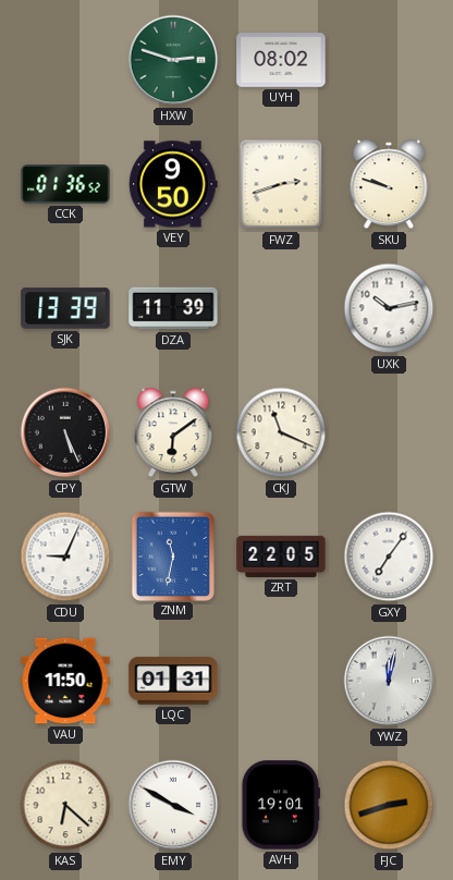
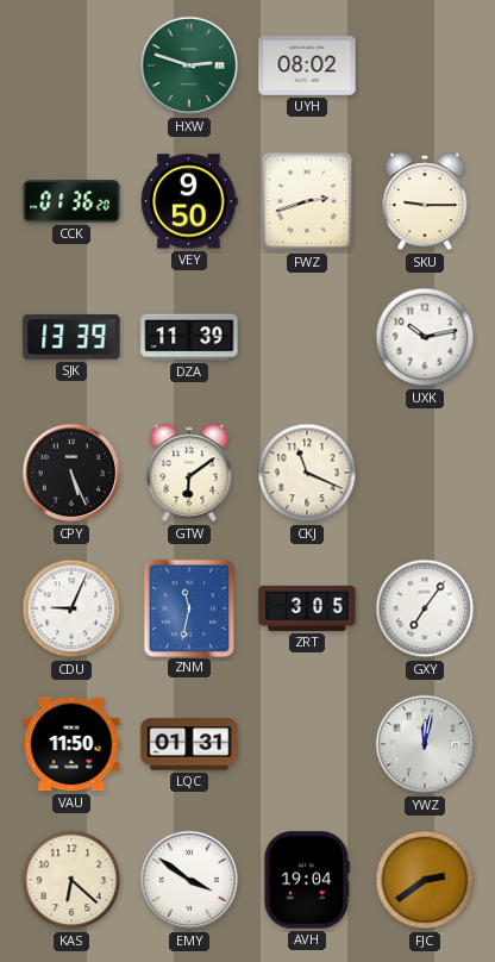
CCK: 01:36:52 -> 01:36:20 (71, 201)
SKU: 9:48 -> 9:15 (425, 201)
ZRT: 22:05 -> 3:05 (307, 608)
EMY: 3:50 -> 3:51 (189, 880)
AVH: 19:01 -> 19:04 (307, 880)
FJC: 2:42 -> 2:39 (425, 880)
